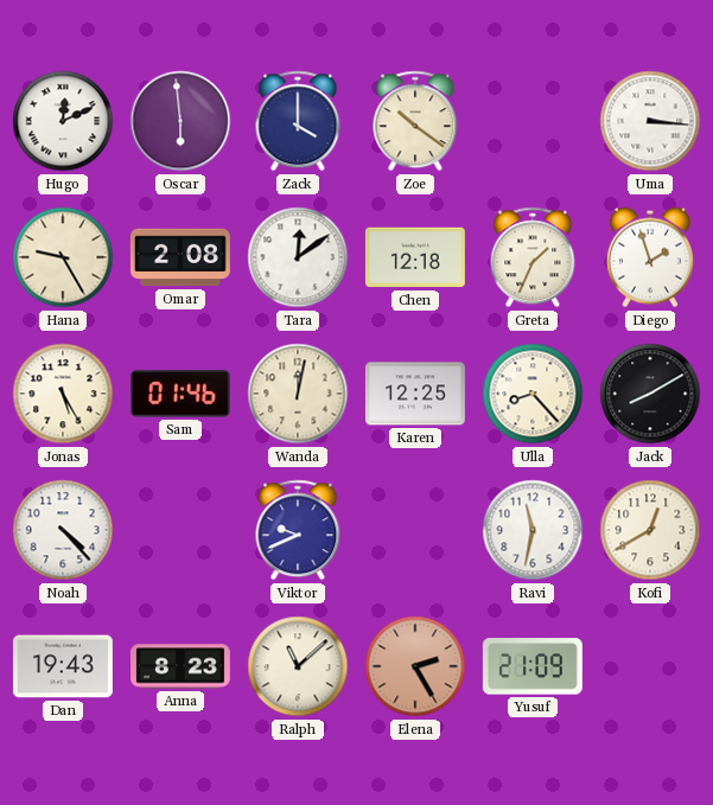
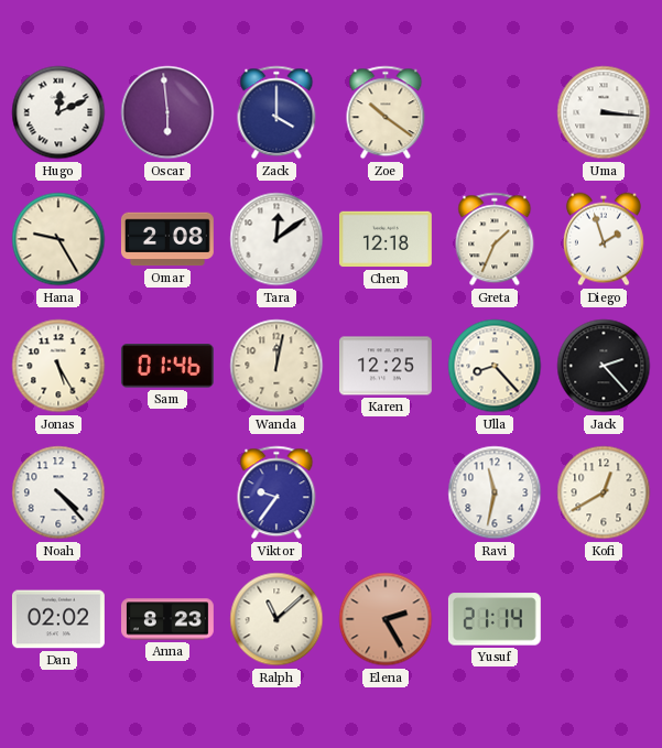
Jack: 8:10 -> 2:23 (604, 366)
Viktor: 9:41 -> 9:36 (276, 492)
Dan: 19:43 -> 02:02 (58, 619)
Yusuf: 21:09 -> 21:14 (495, 619)
